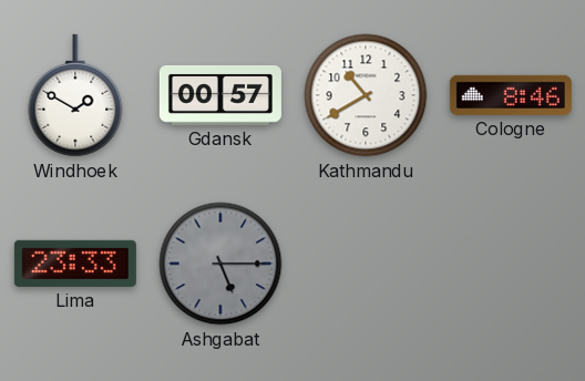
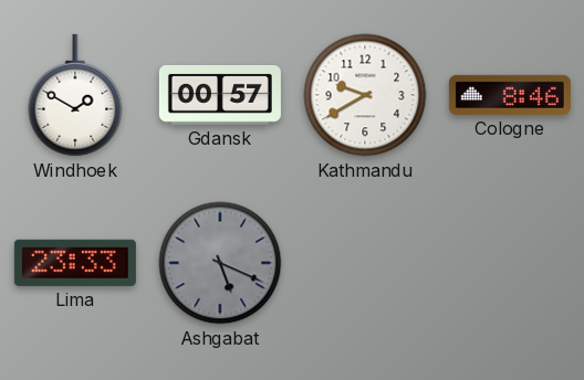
Kathmandu: 10:40 -> 9:40 (365, 95)
Ashgabat: 5:15 -> 5:19 (220, 263)
